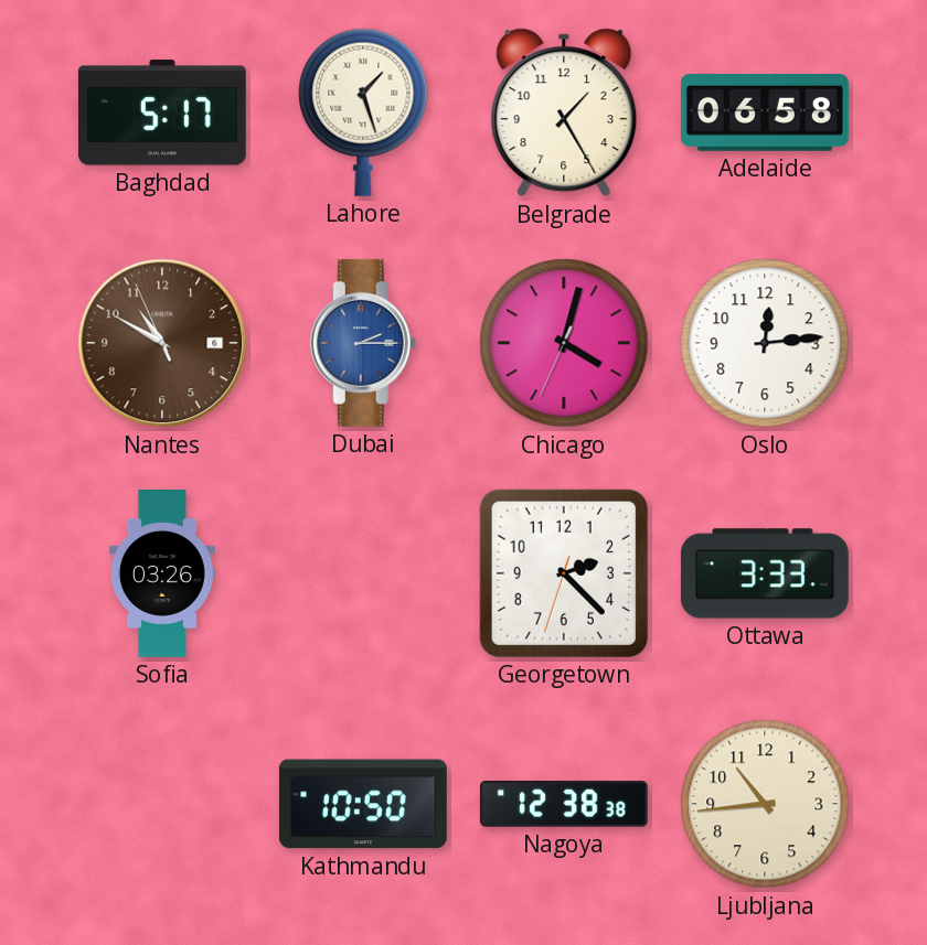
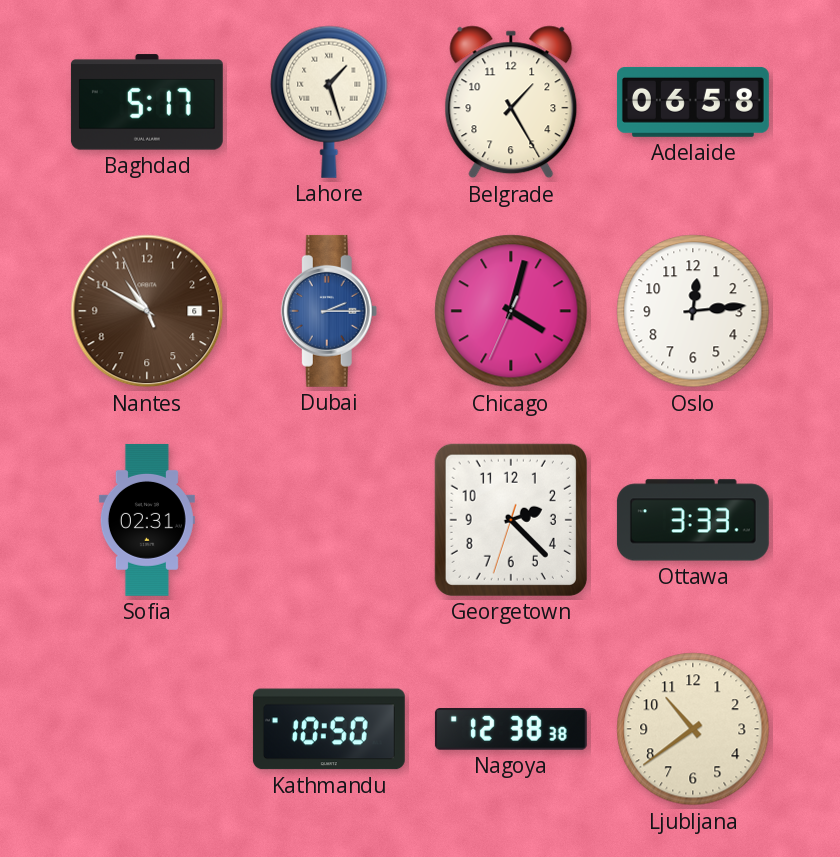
Sofia: 03:26 -> 02:31 (147, 520)
Ljubljana: 10:44 -> 10:39 (693, 729)
